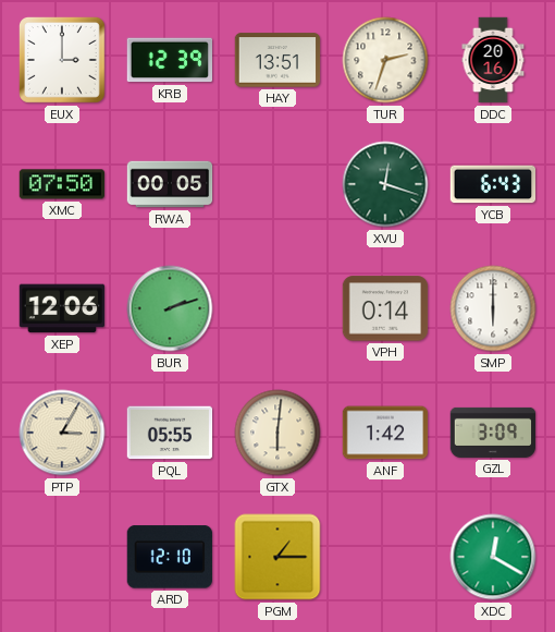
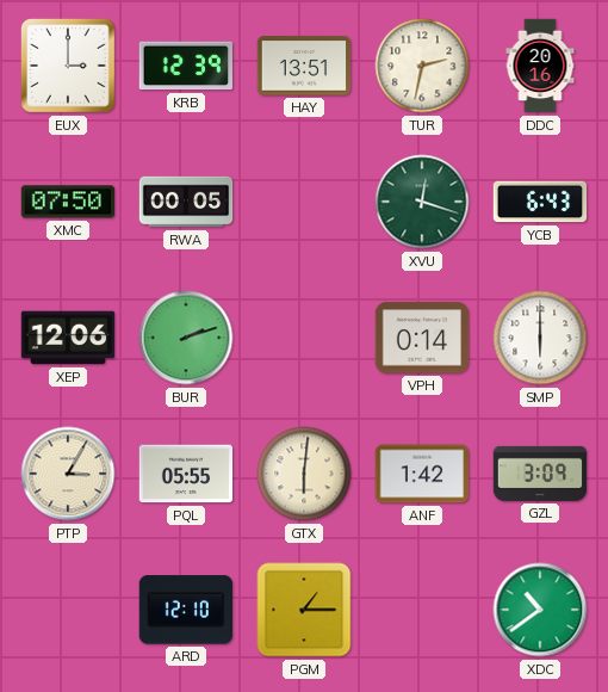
TUR: 2:33 -> 2:32 (422, 66)
XDC: 12:20 -> 10:39 (540, 610)
